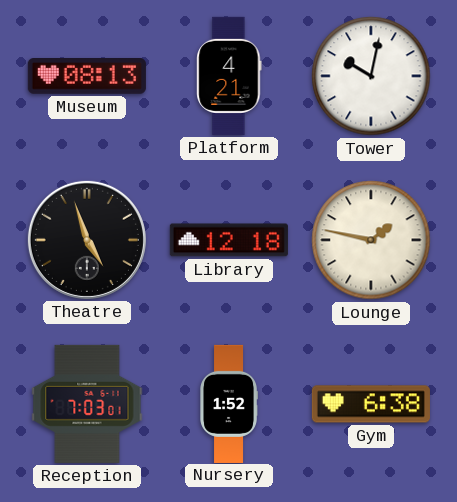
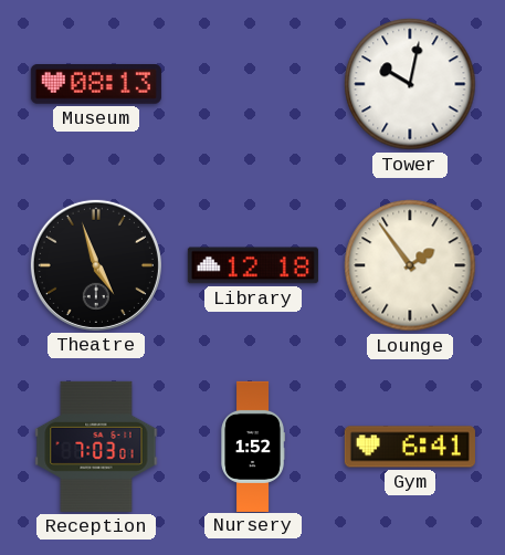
Platform: 4:21 -> none (229, 76)
Lounge: 1:47 -> 1:54 (410, 265)
Gym: 6:38 -> 6:41 (410, 447)
